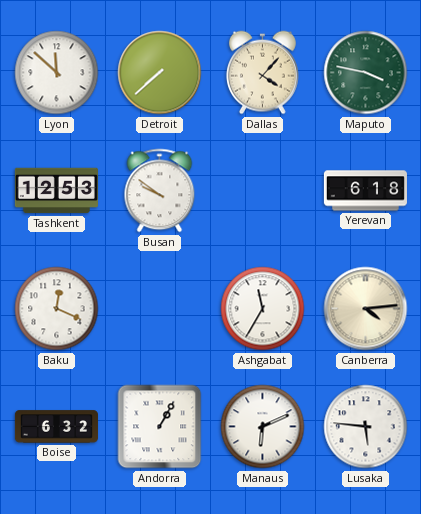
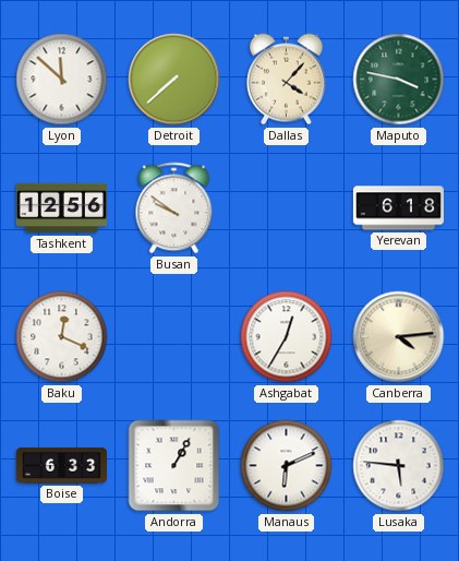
Tashkent: 12:53 -> 12:56 (61, 208)
Ashgabat: 11:35 -> 12:35 (287, 337)
Boise: 6:32 -> 6:33 (61, 466)
